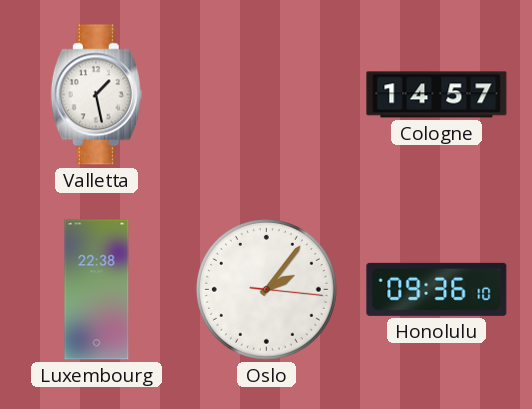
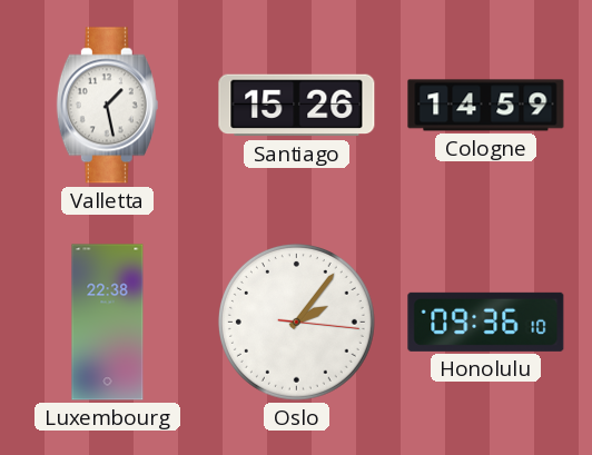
Santiago: none -> 15:26 (297, 106)
Cologne: 14:57 -> 14:59 (486, 106)
